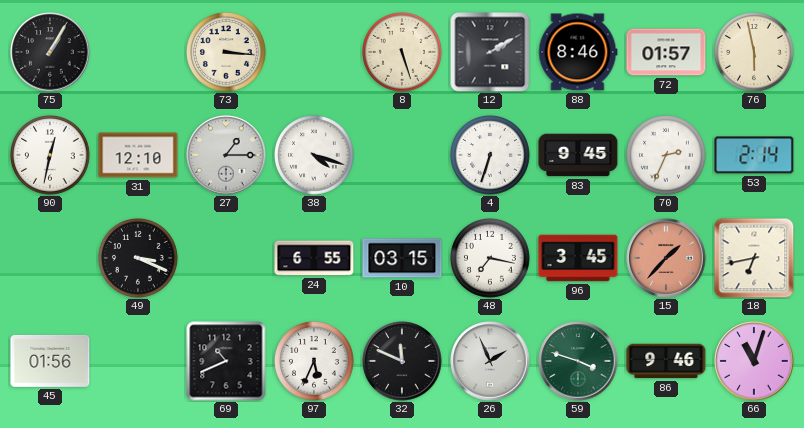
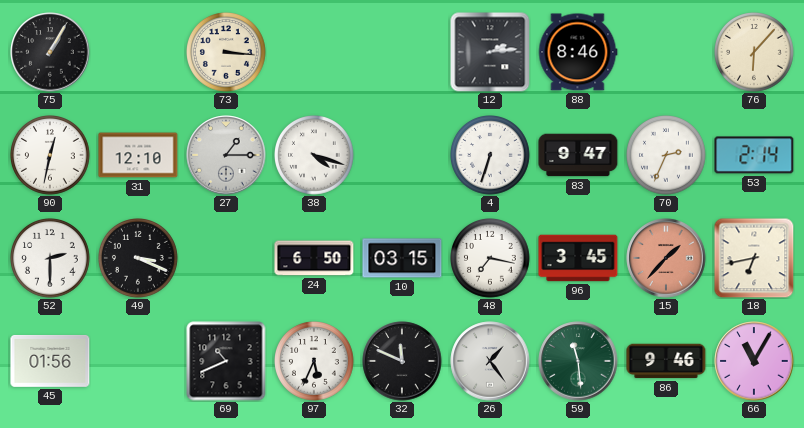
8: 5:27 -> none (403, 53)
12: 2:10 -> 2:14 (490, 52)
72: 01:57 -> none (666, 52)
76: 5:58 -> 6:07 (755, 53)
83: 9:45 -> 9:47 (578, 155)
52: none -> 2:30 (51, 259)
24: 6:55 -> 6:50 (314, 258)
26: 1:56 -> 1:24 (490, 361)
59: 3:48 -> 11:29 (578, 361)
66: 11:03 -> 11:05 (754, 361)
